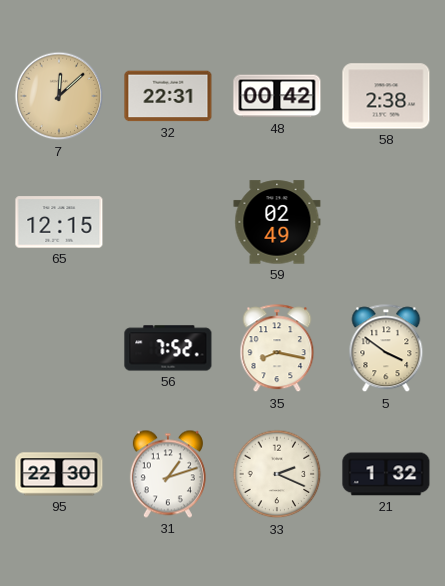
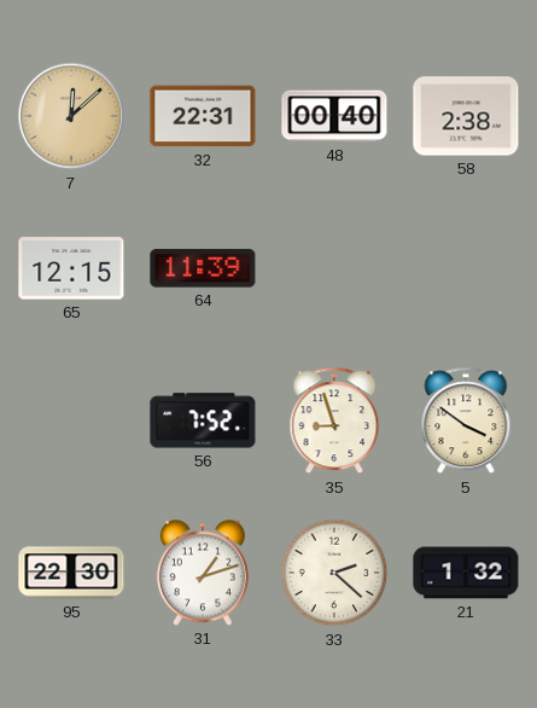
48: 00:42 -> 00:40 (334, 116)
64: none -> 11:39 (203, 268)
59: 02:49 -> none (277, 222)
35: 8:17 -> 8:57 (334, 422)
33: 2:19 -> 2:22 (334, 573)
